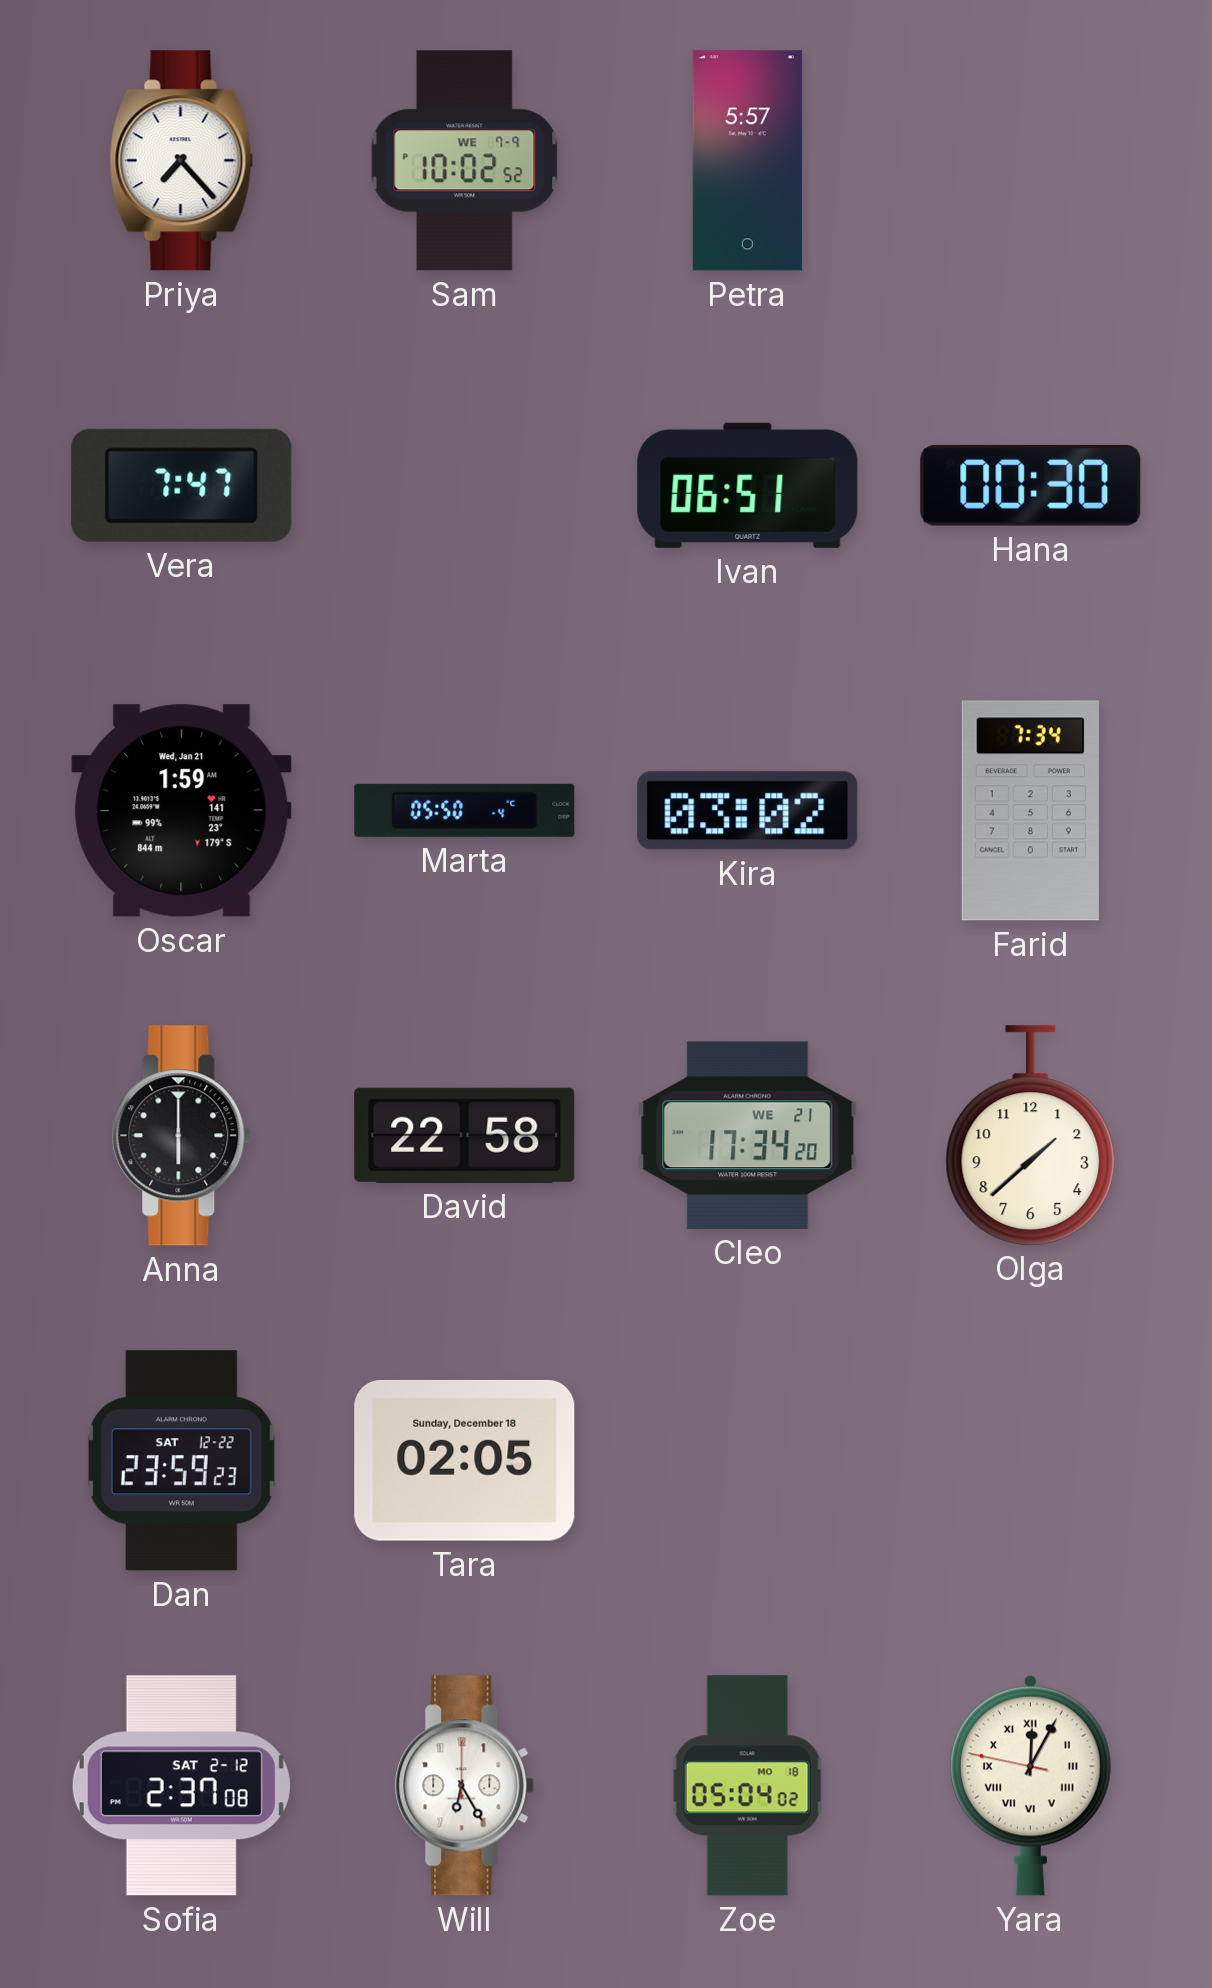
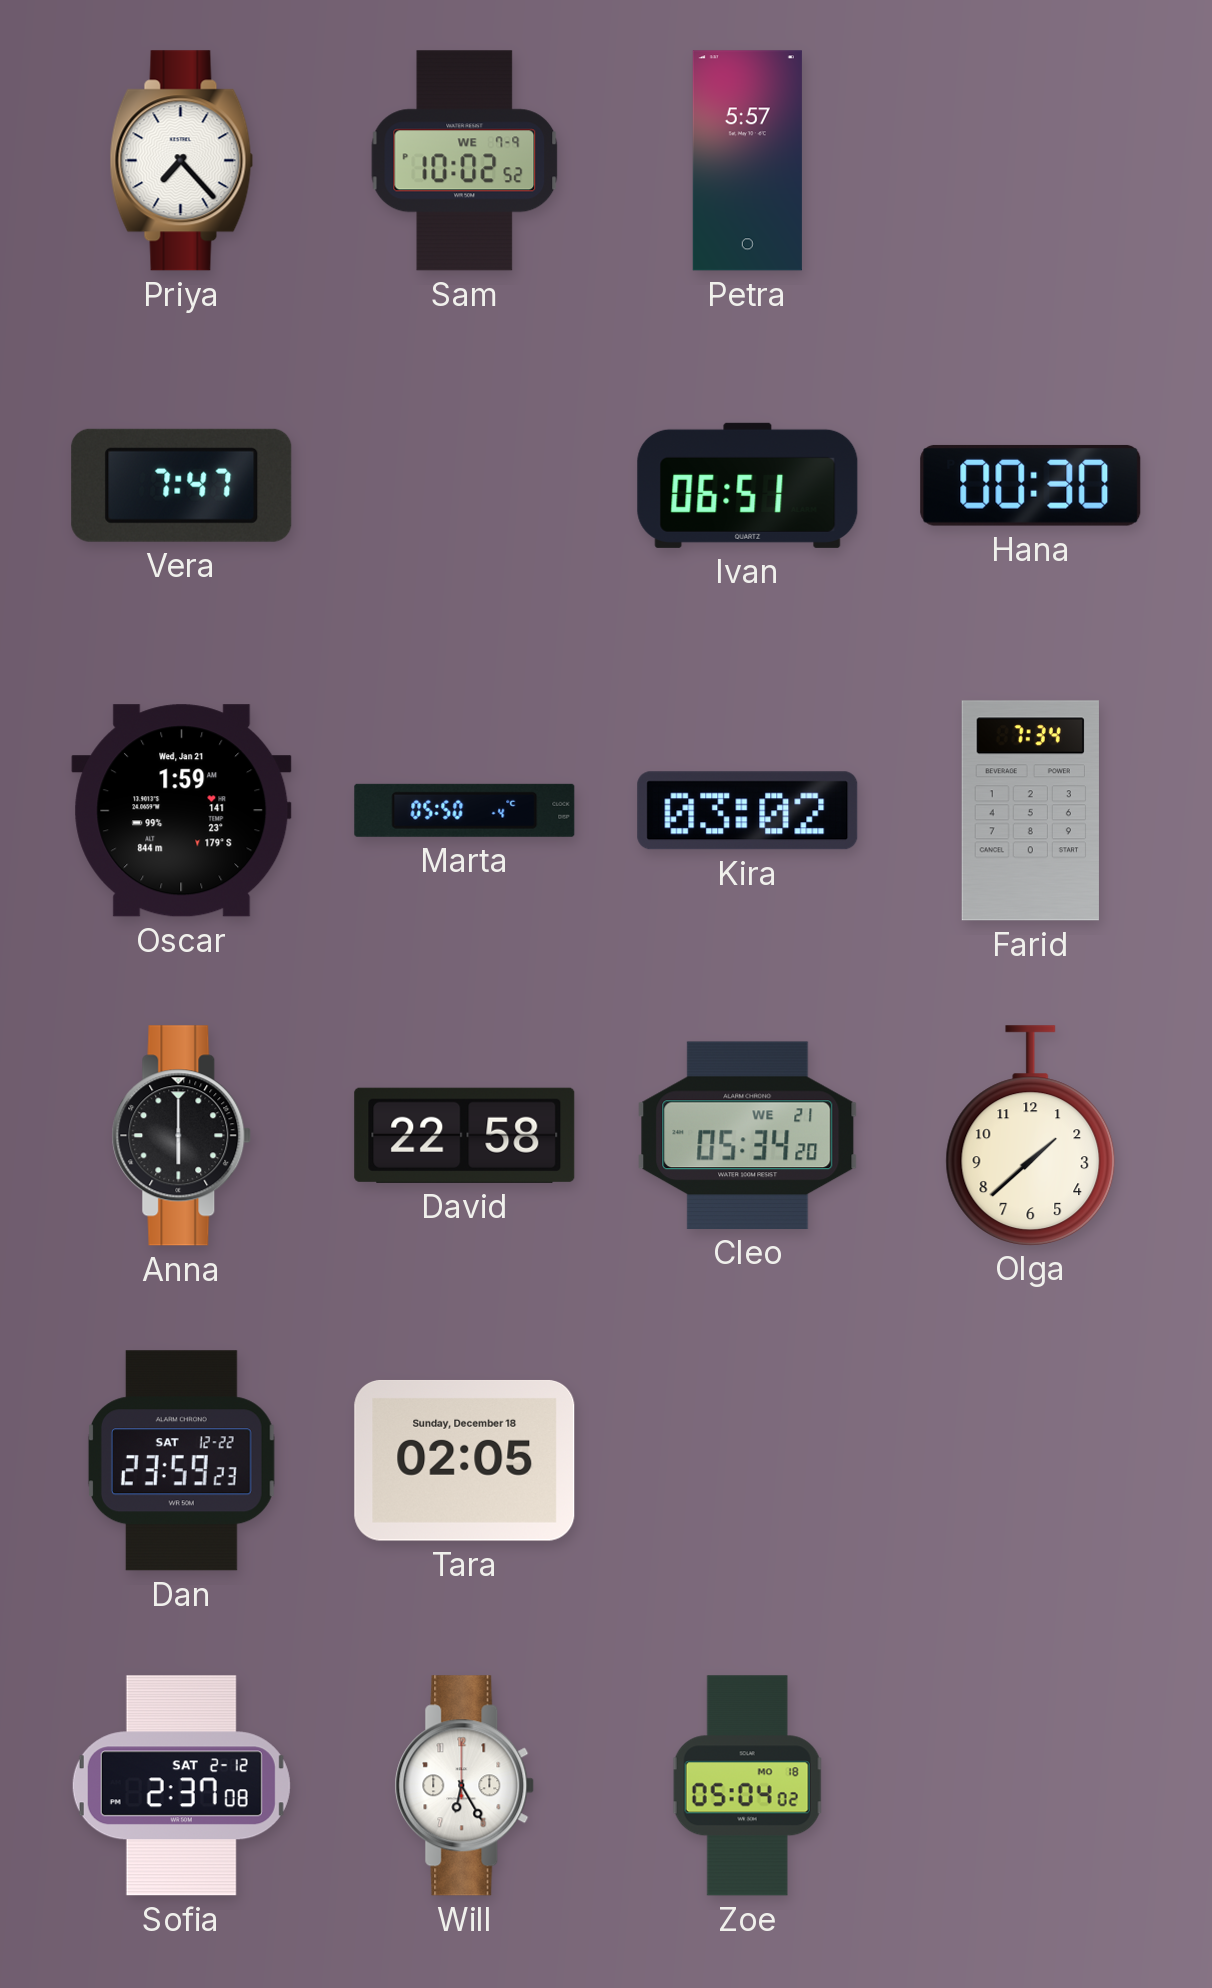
Cleo: 17:34 -> 05:34 (748, 1135)
Yara: 12:04 -> none (1030, 1785)
